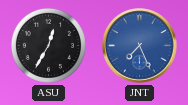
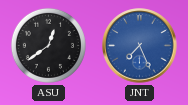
ASU: 12:35 -> 12:39 (48, 45)
